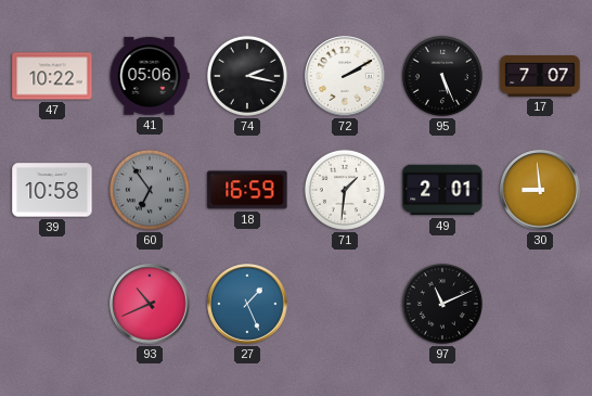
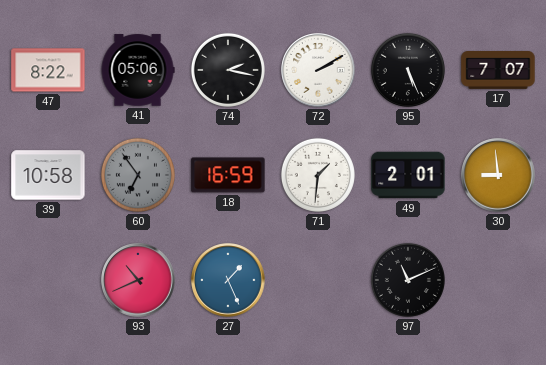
47: 10:22 -> 8:22 (48, 70)
